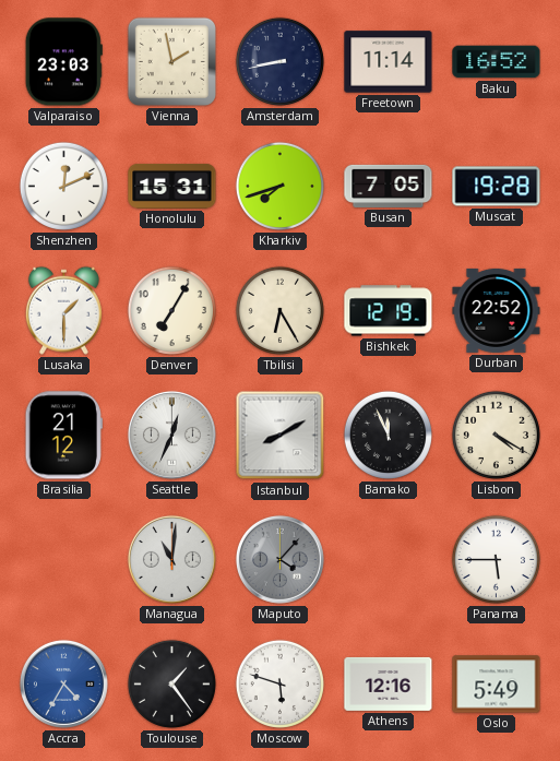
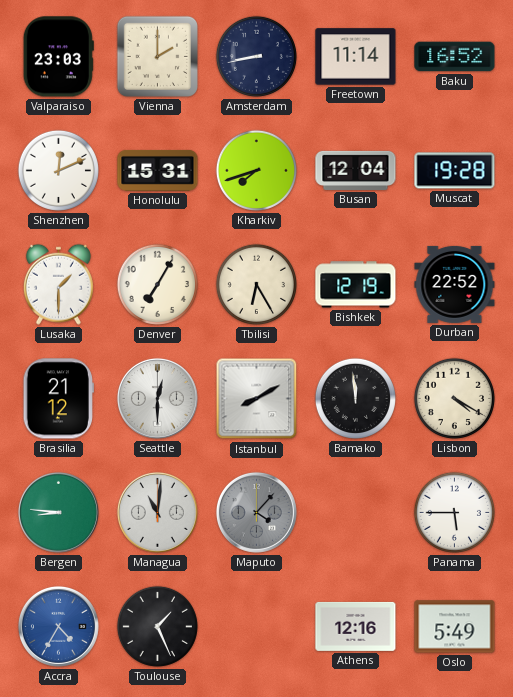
Vienna: 1:58 -> 2:00 (157, 56)
Busan: 7:05 -> 12:04 (356, 170)
Seattle: 12:34 -> 12:30 (157, 398)
Bamako: 11:56 -> 11:59 (355, 398)
Bergen: none -> 8:46 (58, 512)
Toulouse: 1:24 -> 1:26 (157, 626)
Moscow: 5:48 -> none (279, 683)
